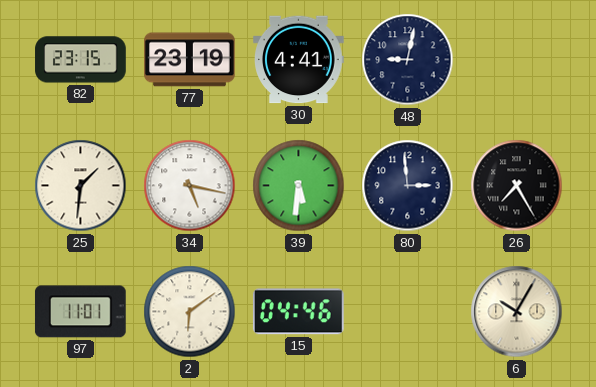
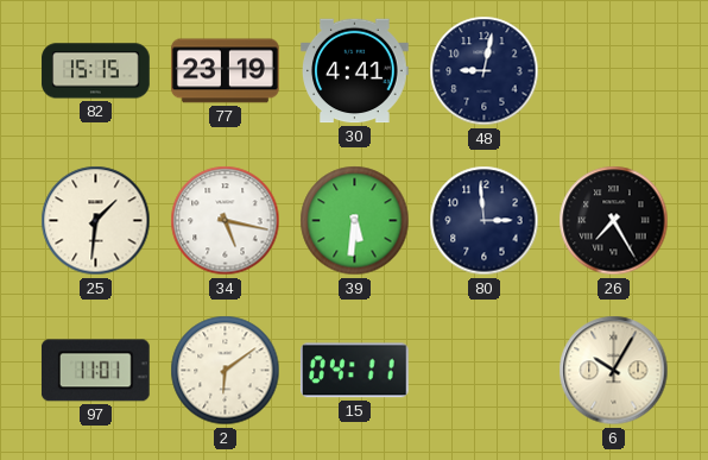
82: 23:15 -> 15:15 (96, 71)
15: 04:46 -> 04:11 (354, 371)
